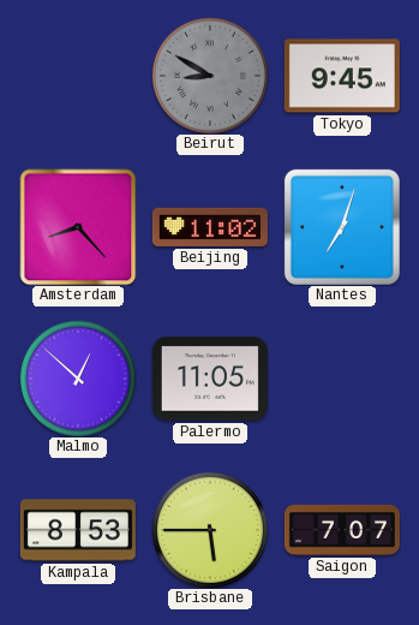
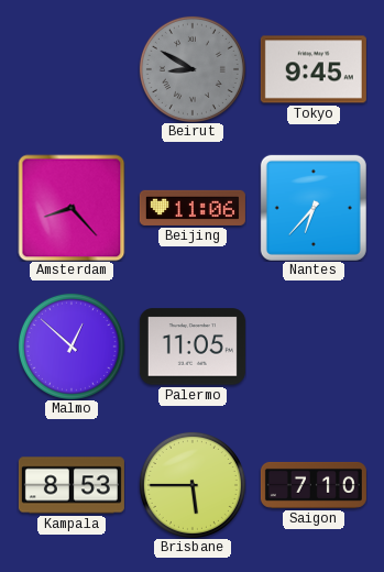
Beijing: 11:02 -> 11:06 (193, 208)
Nantes: 7:03 -> 6:37 (314, 208)
Saigon: 7:07 -> 7:10 (314, 485)
